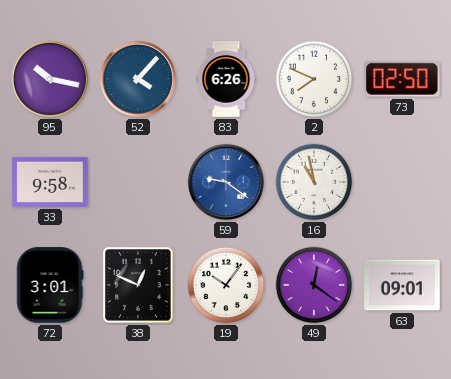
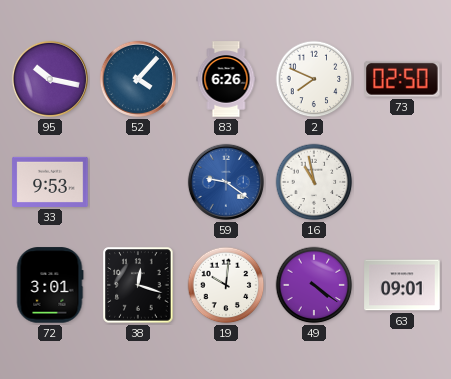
33: 9:58 -> 9:53 (50, 182)
38: 12:49 -> 12:18 (138, 285)
19: 10:06 -> 10:01 (226, 285)
49: 12:21 -> 4:21 (314, 285)
